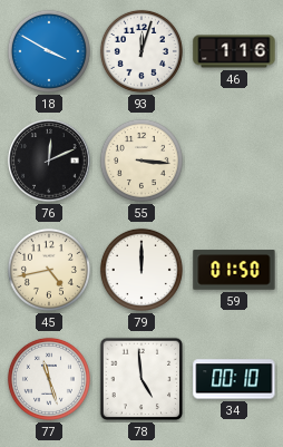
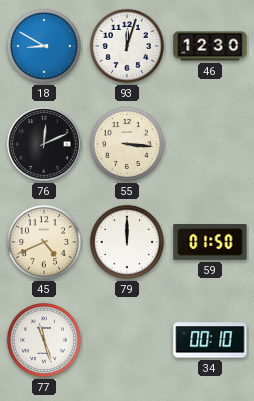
18: 3:50 -> 8:50 (44, 46)
46: 1:16 -> 12:30 (210, 46)
45: 4:43 -> 4:41 (44, 242)
78: 4:59 -> none (141, 379)
